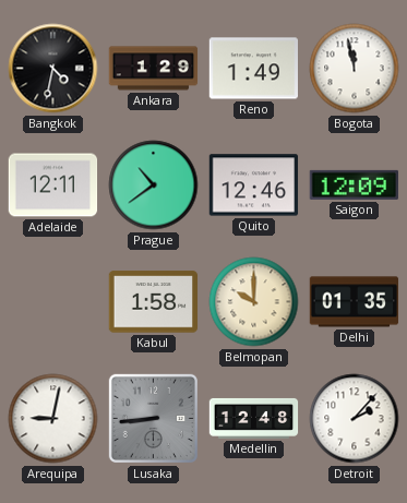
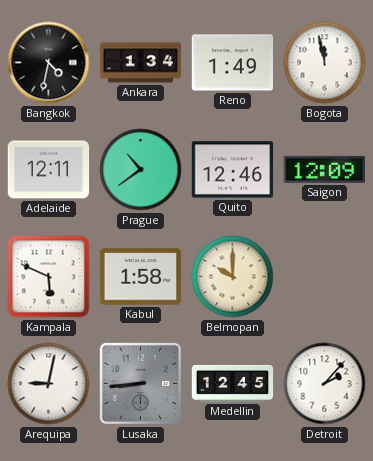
Ankara: 1:29 -> 1:34 (141, 63)
Kampala: none -> 5:49 (49, 277)
Delhi: 01:35 -> none (355, 302)
Medellin: 12:48 -> 12:45 (233, 383)
